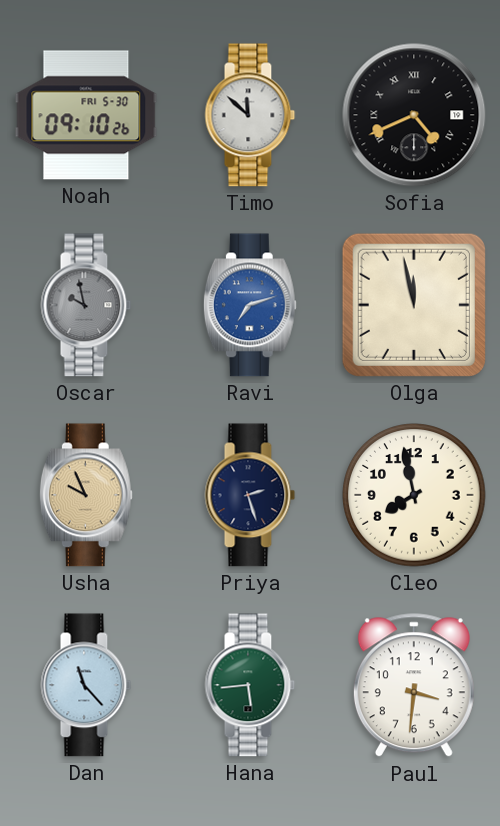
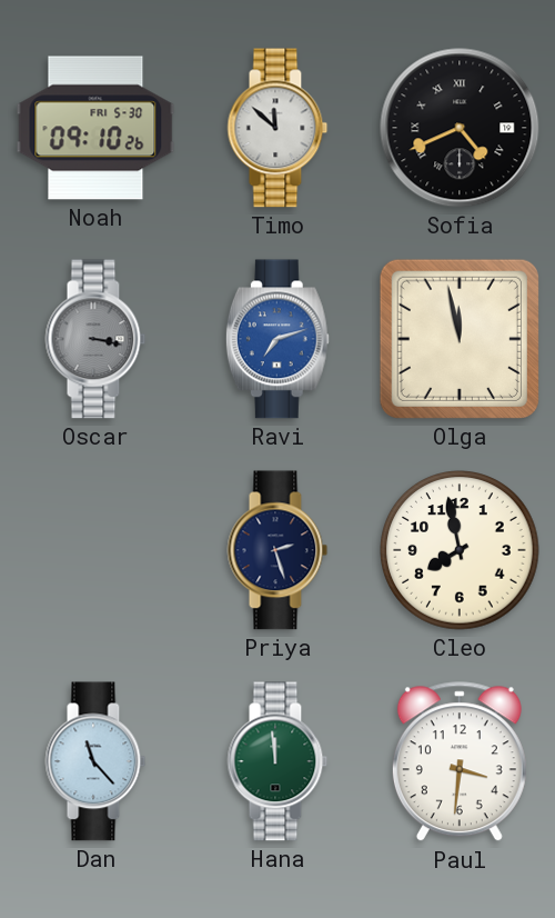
Oscar: 9:58 -> 3:17 (95, 339)
Usha: 9:56 -> none (86, 495)
Hana: 5:44 -> 11:59 (277, 761)
